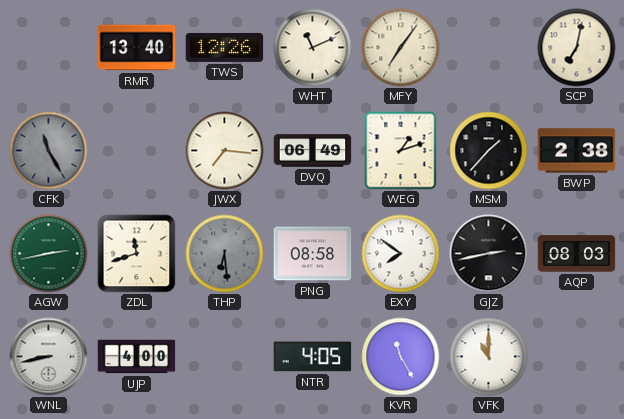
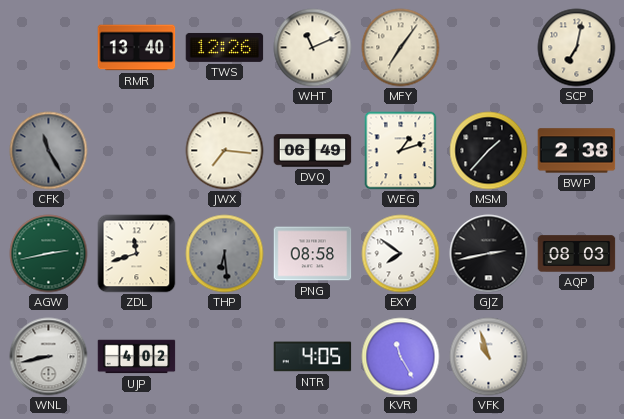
UJP: 4:00 -> 4:02 (137, 357)
VFK: 11:00 -> 10:57 (489, 357)
